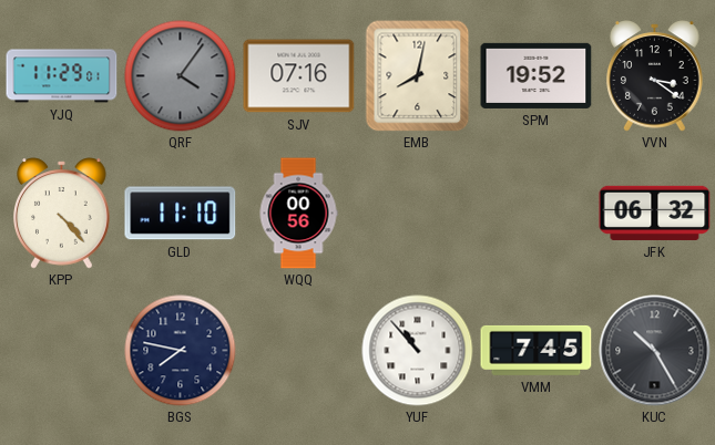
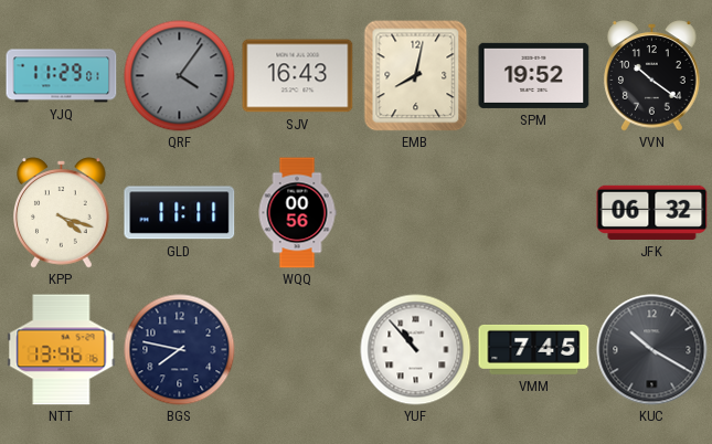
SJV: 07:16 -> 16:43 (298, 76)
VVN: 3:21 -> 10:21 (652, 76)
KPP: 4:23 -> 4:18 (62, 213)
GLD: 11:10 -> 11:11 (180, 213)
NTT: none -> 13:46 (62, 350)
KUC: 10:25 -> 10:20 (652, 350)
